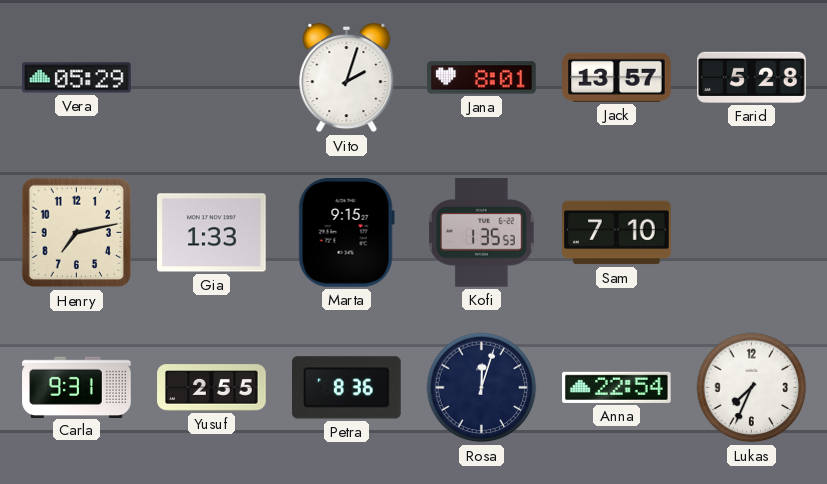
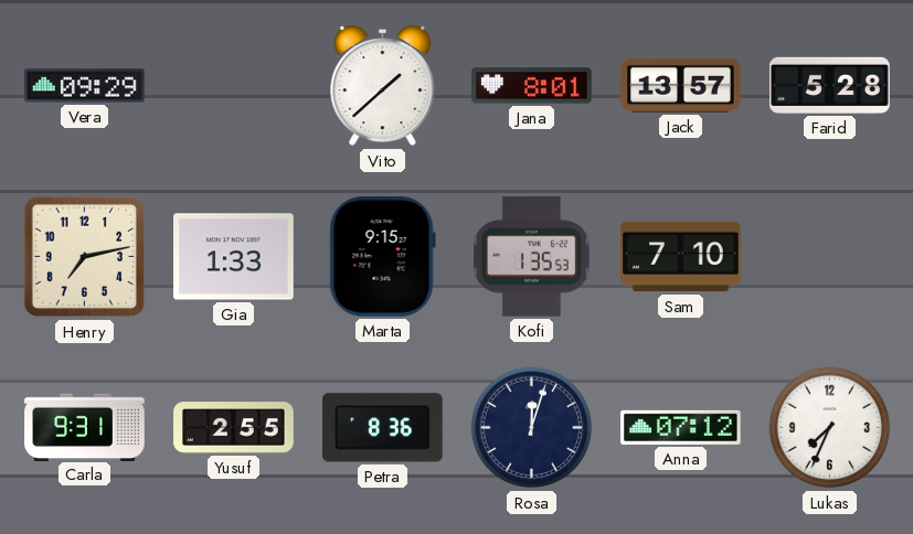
Vera: 05:29 -> 09:29 (85, 86)
Vito: 2:03 -> 1:38 (383, 86)
Anna: 22:54 -> 07:12 (681, 427)
